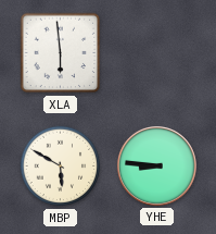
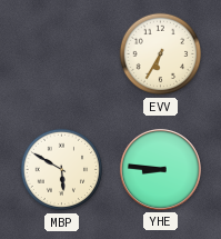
XLA: 5:59 -> none (61, 53)
EVV: none -> 6:35 (161, 54)
